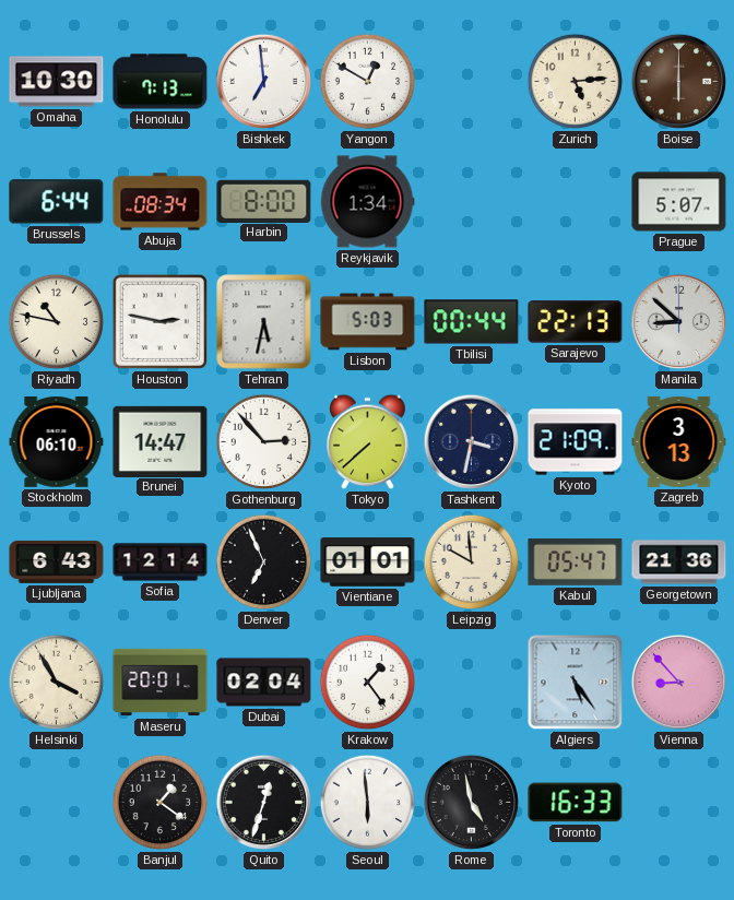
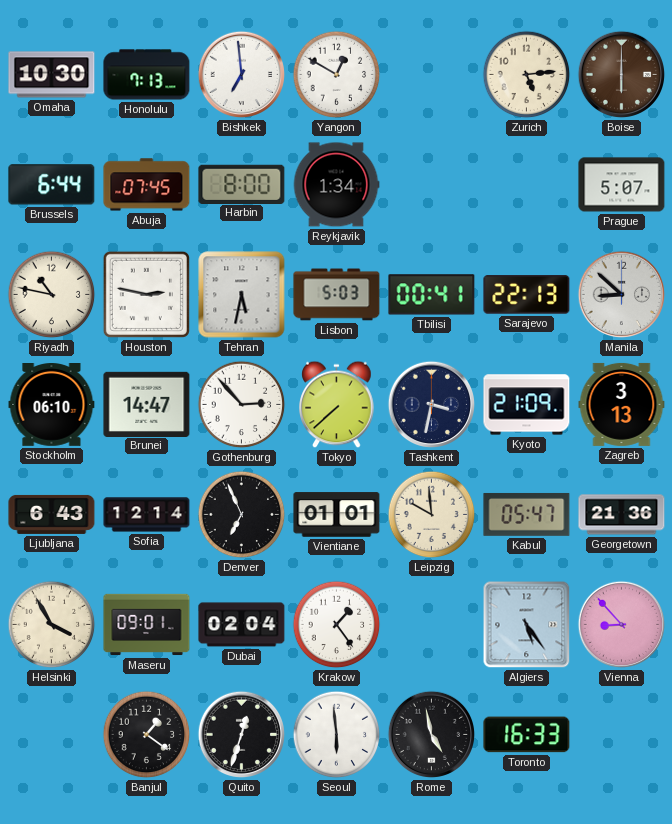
Abuja: 08:34 -> 07:45 (147, 185)
Tbilisi: 00:44 -> 00:41 (432, 295)
Maseru: 20:01 -> 09:01 (147, 625)
